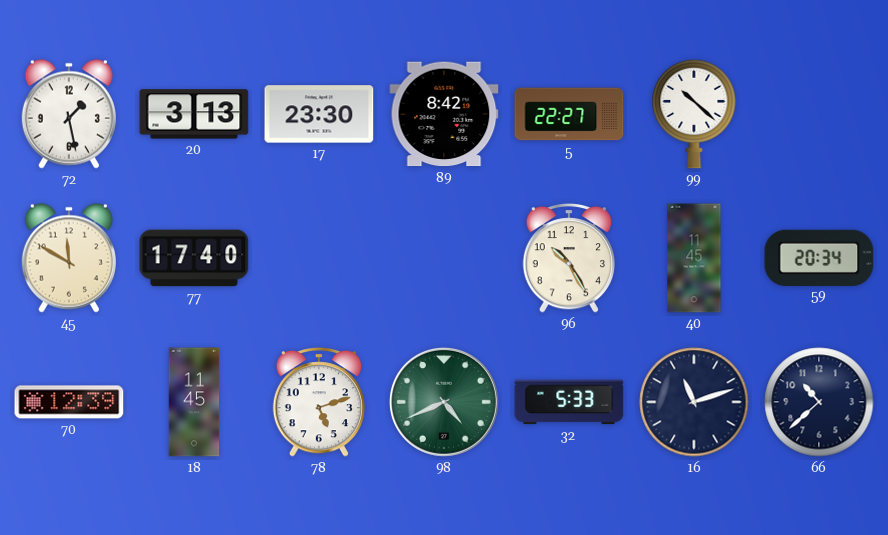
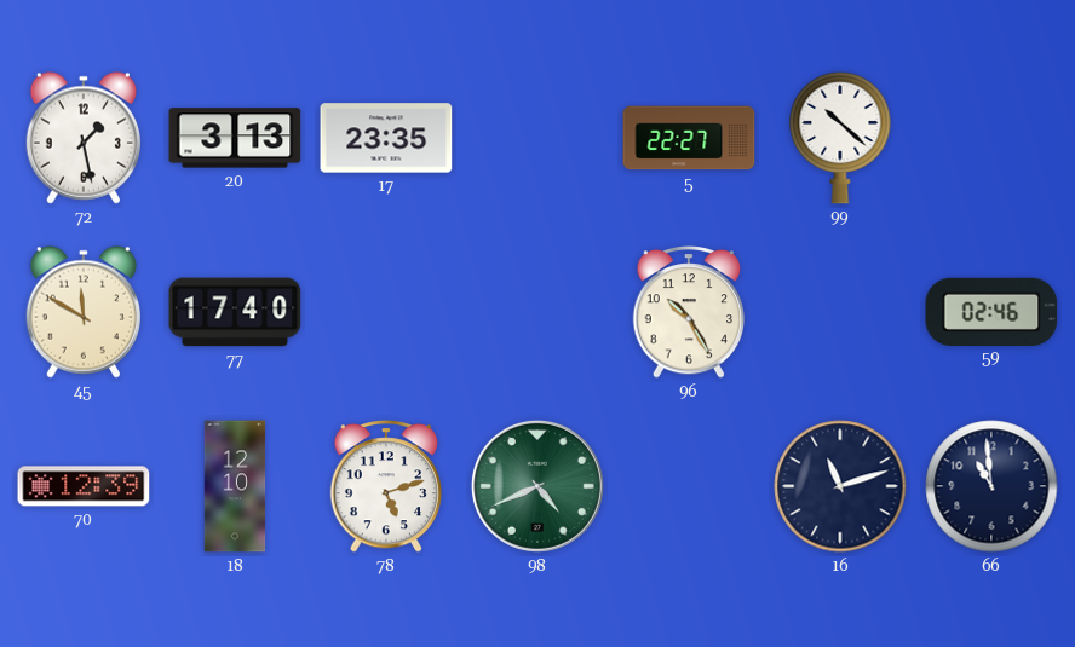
17: 23:30 -> 23:35 (386, 138)
89: 8:42 -> none (444, 114)
40: 11:45 -> none (694, 258)
59: 20:34 -> 02:46 (991, 311)
18: 11:45 -> 12:10 (235, 486)
32: 5:33 -> none (569, 402)
66: 10:38 -> 10:59 (991, 486)
